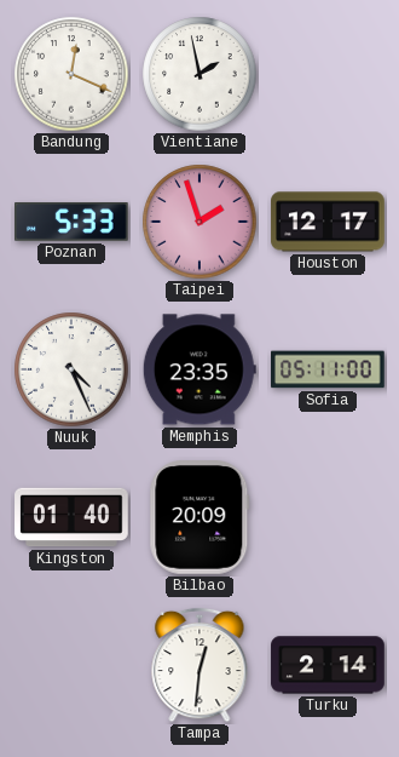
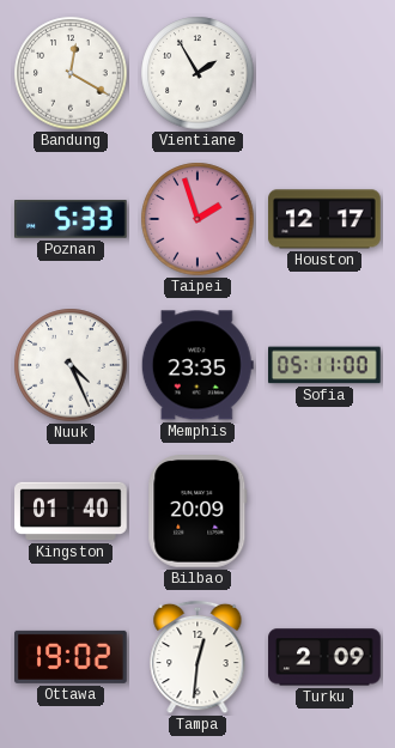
Bandung: 12:19 -> 12:20 (71, 73)
Vientiane: 1:58 -> 1:55 (197, 73)
Ottawa: none -> 19:02 (72, 657)
Turku: 2:14 -> 2:09 (324, 657)
